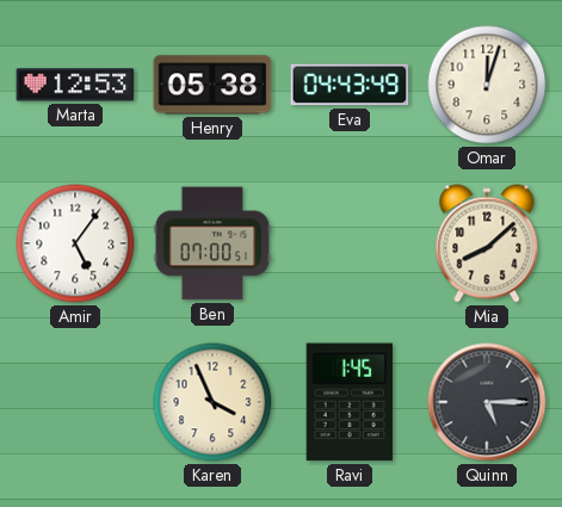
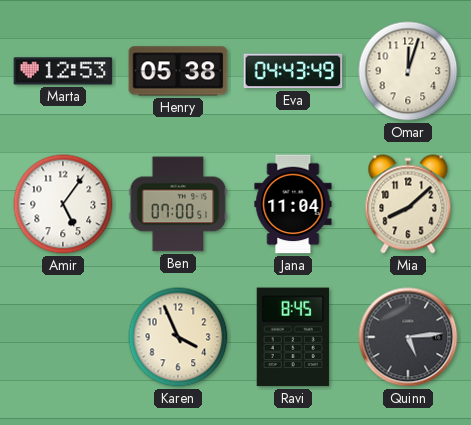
Jana: none -> 11:04 (293, 204)
Ravi: 1:45 -> 8:45 (293, 337)
Quinn: 5:15 -> 5:14 (408, 337)
